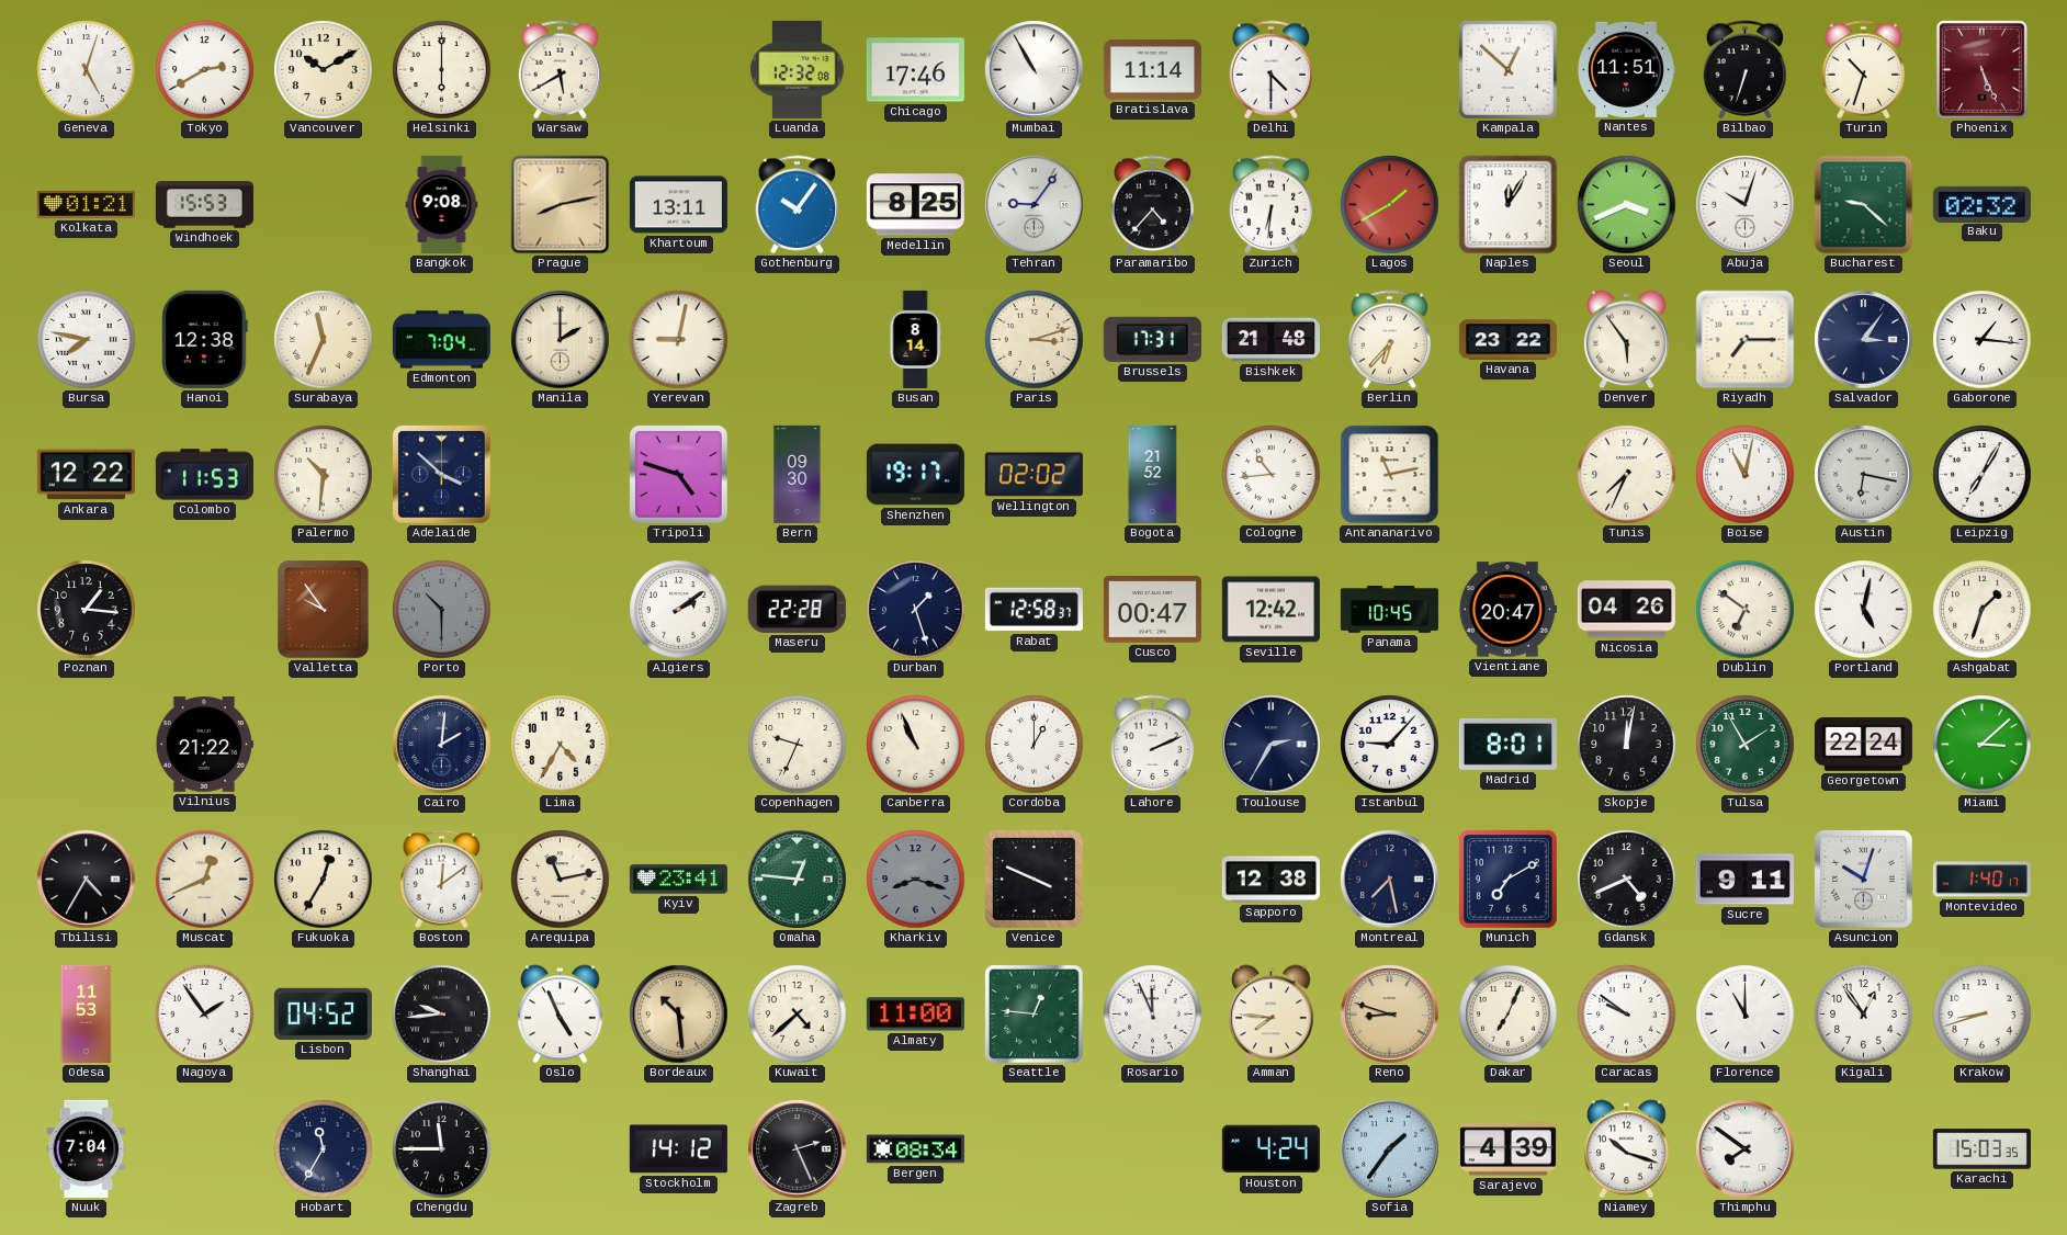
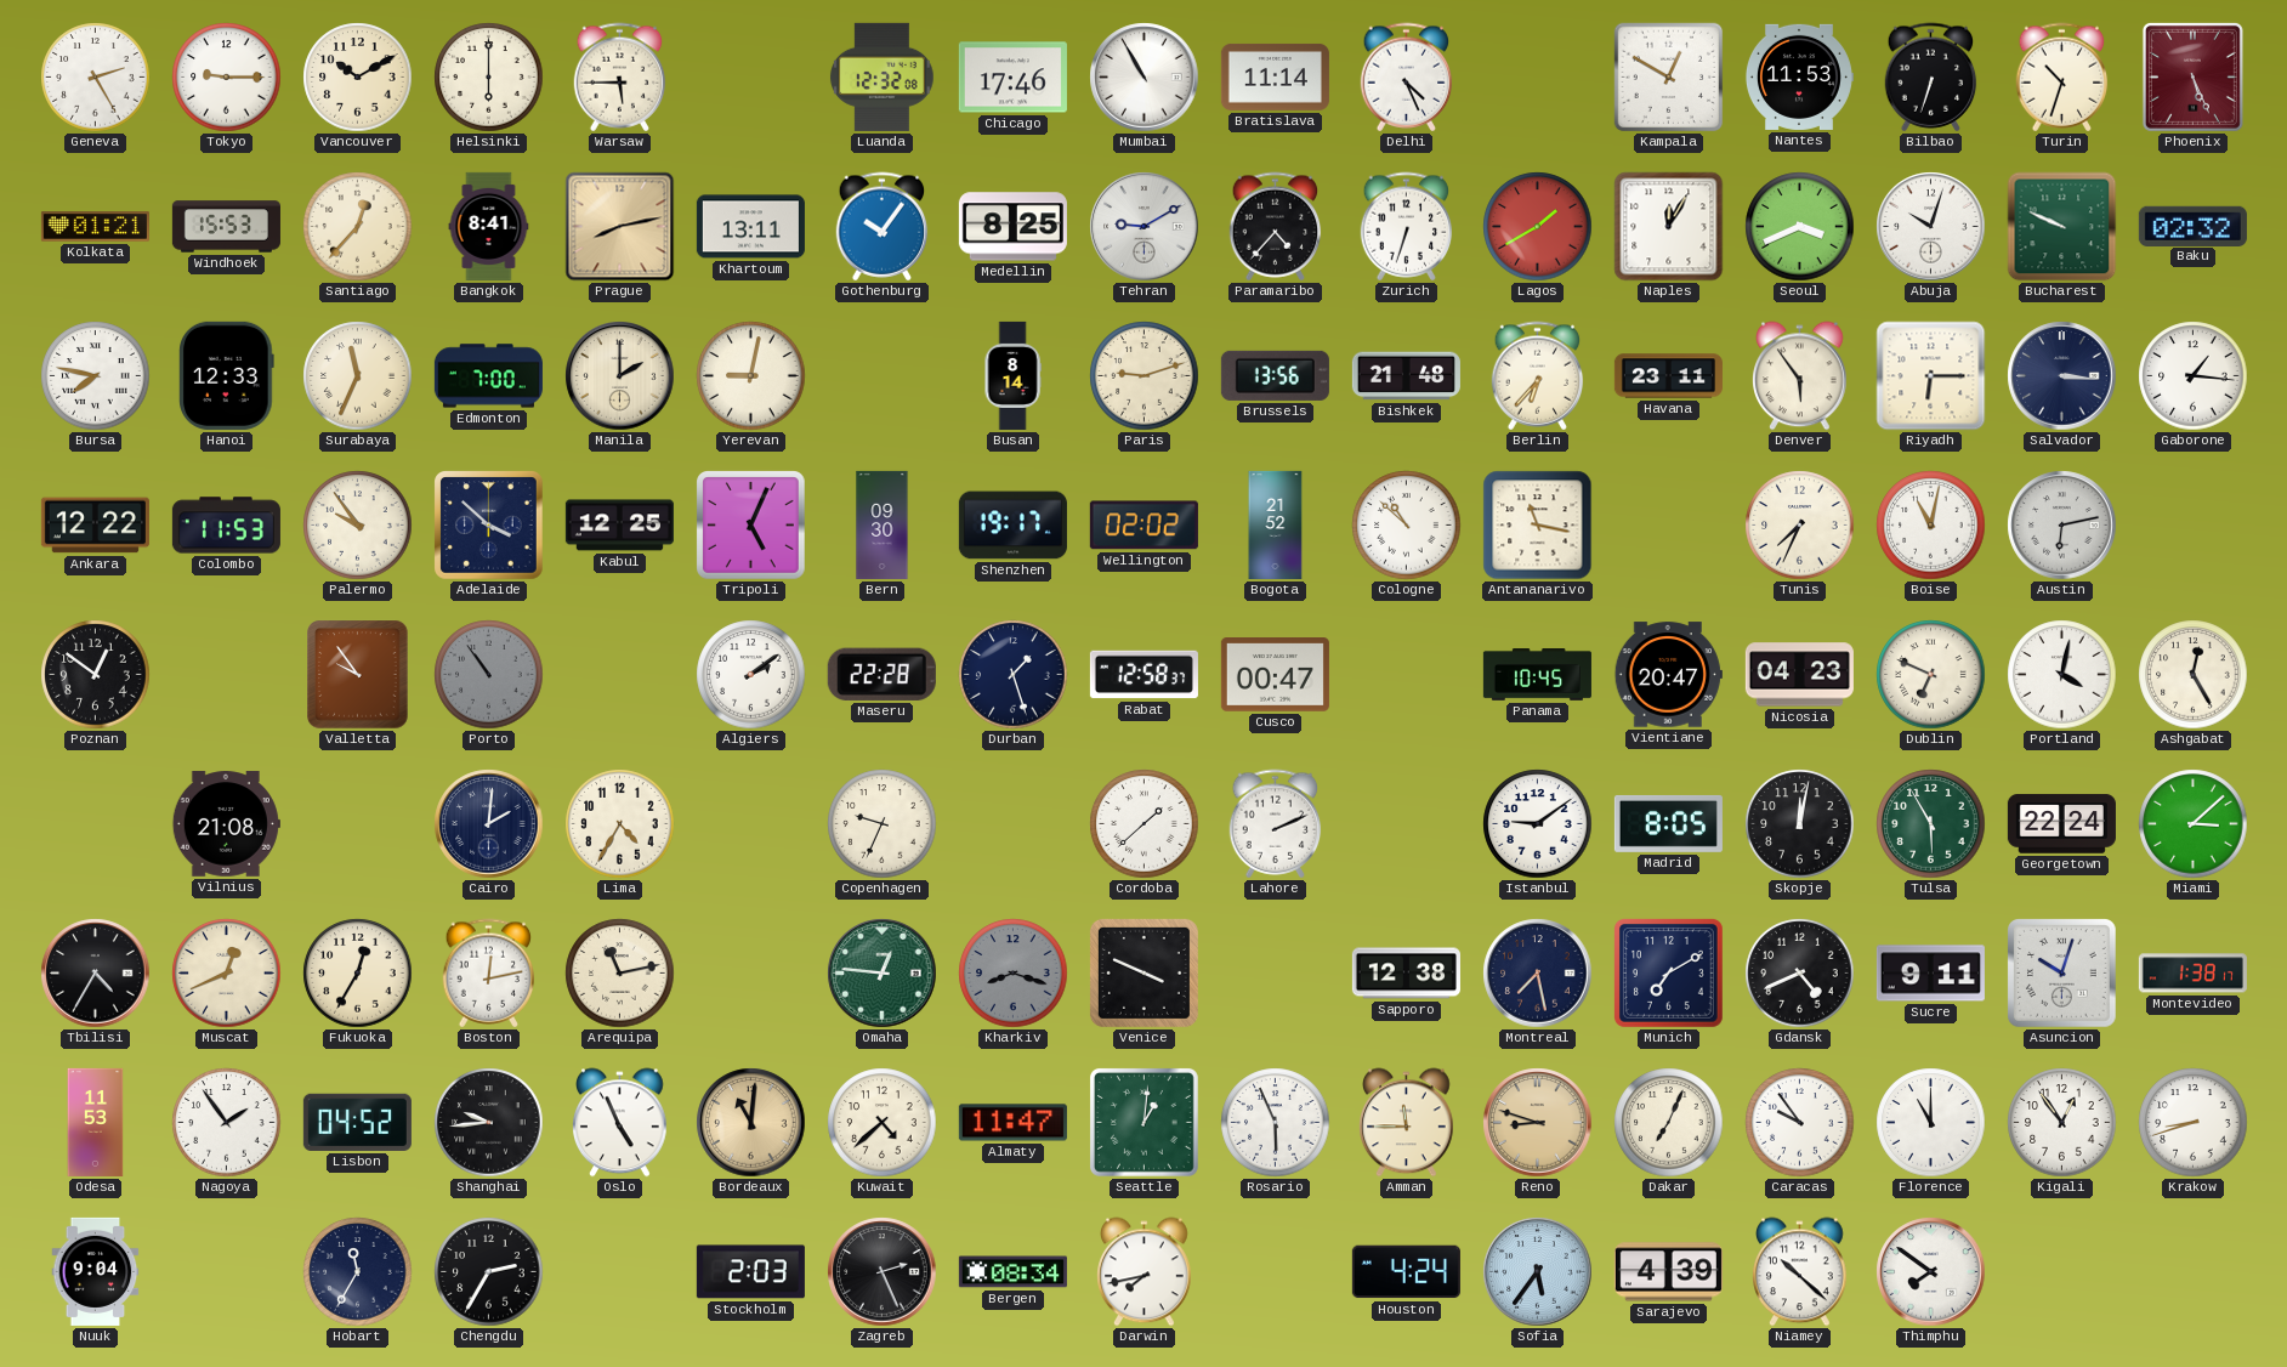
Geneva: 5:03 -> 2:25 (96, 78)
Tokyo: 2:40 -> 9:15 (227, 78)
Warsaw: 5:40 -> 5:45 (620, 78)
Delhi: 4:30 -> 4:26 (1407, 78)
Kampala: 12:52 -> 12:50 (1669, 78)
Nantes: 11:51 -> 11:53 (1799, 76)
Santiago: none -> 12:37 (358, 227)
Bangkok: 9:08 -> 8:41 (489, 226)
Tehran: 9:06 -> 9:10 (1145, 227)
Zurich: 6:31 -> 6:33 (1407, 227)
Bucharest: 9:22 -> 9:49 (2062, 227)
Hanoi: 12:38 -> 12:33 (227, 375)
Edmonton: 7:04 -> 7:00 (488, 376)
Paris: 3:12 -> 9:12 (1145, 376)
Brussels: 17:31 -> 13:56 (1275, 375)
Havana: 23:22 -> 23:11 (1668, 376)
Riyadh: 7:15 -> 6:15 (1931, 376)
Salvador: 3:06 -> 3:16 (2062, 376)
Palermo: 10:31 -> 9:54 (358, 526)
Kabul: none -> 12:25 (619, 526)
Tripoli: 4:48 -> 5:04 (751, 526)
Cologne: 10:44 -> 10:52 (1407, 526)
Antananarivo: 11:13 -> 11:17 (1538, 526)
Austin: 6:17 -> 6:13 (2062, 526)
Leipzig: 7:05 -> none (1983, 475)
Poznan: 1:16 -> 12:51 (96, 675)
Porto: 10:30 -> 10:54 (489, 675)
Seville: 12:42 -> none (1270, 610)
Nicosia: 04:26 -> 04:23 (1799, 675)
Dublin: 6:51 -> 6:49 (1931, 675)
Portland: 5:02 -> 4:02 (2062, 675)
Ashgabat: 1:33 -> 12:25 (2194, 675)
Vilnius: 21:22 -> 21:08 (226, 824)
Canberra: 10:56 -> none (916, 745)
Cordoba: 1:00 -> 1:38 (1145, 824)
Toulouse: 2:35 -> none (1272, 745)
Istanbul: 9:07 -> 9:09 (1538, 824)
Madrid: 8:01 -> 8:05 (1668, 823)
Tulsa: 1:55 -> 5:55 (1931, 824)
Boston: 12:09 -> 12:13 (489, 974)
Kyiv: 23:41 -> none (678, 880)
Montevideo: 1:40 -> 1:38 (2192, 974)
Bordeaux: 10:29 -> 11:01 (751, 1123)
Almaty: 11:00 -> 11:47 (1012, 1123)
Seattle: 12:46 -> 1:01 (1143, 1122)
Rosario: 11:56 -> 5:56 (1276, 1123)
Amman: 7:46 -> 11:45 (1407, 1123)
Caracas: 9:51 -> 9:54 (1800, 1123)
Nuuk: 7:04 -> 9:04 (96, 1271)
Chengdu: 11:45 -> 2:35 (489, 1272)
Stockholm: 14:12 -> 2:03 (750, 1272)
Darwin: none -> 7:43 (1145, 1272)
Sofia: 1:36 -> 5:36 (1538, 1272)
Niamey: 10:18 -> 10:22 (1800, 1272)
Karachi: 15:03 -> none (1981, 1149)
